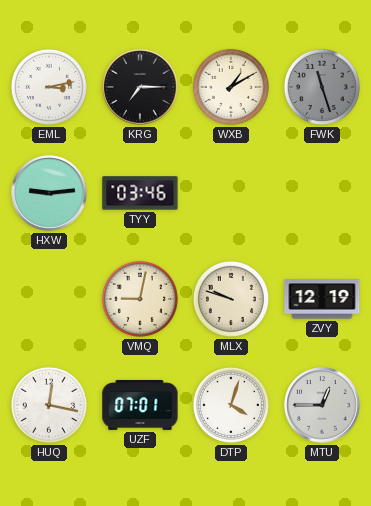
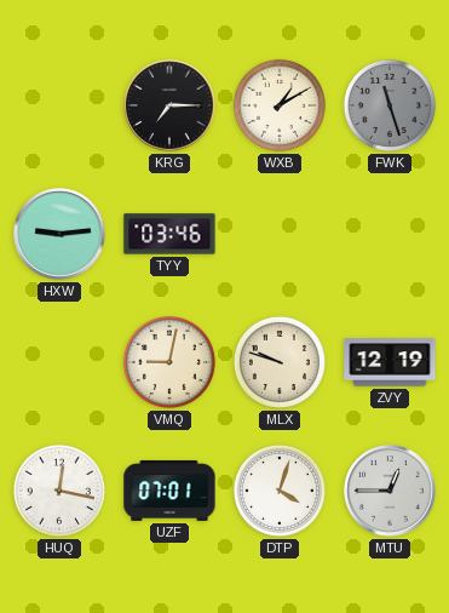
EML: 3:13 -> none (49, 87)
